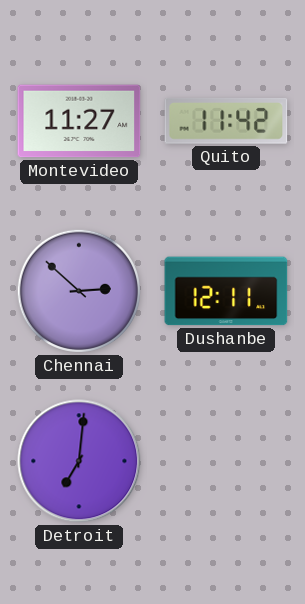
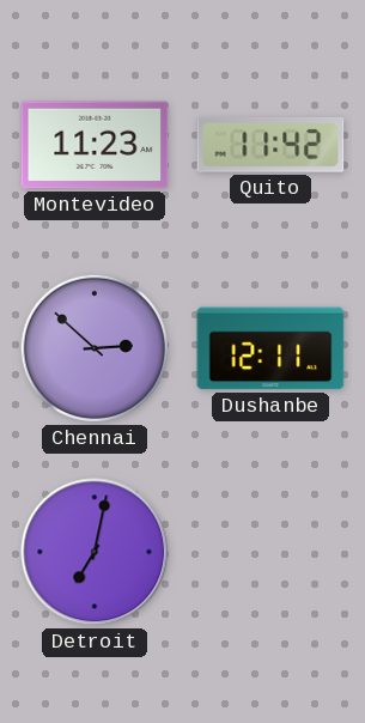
Montevideo: 11:27 -> 11:23 (95, 145)
Detroit: 7:01 -> 7:02 (95, 552)
